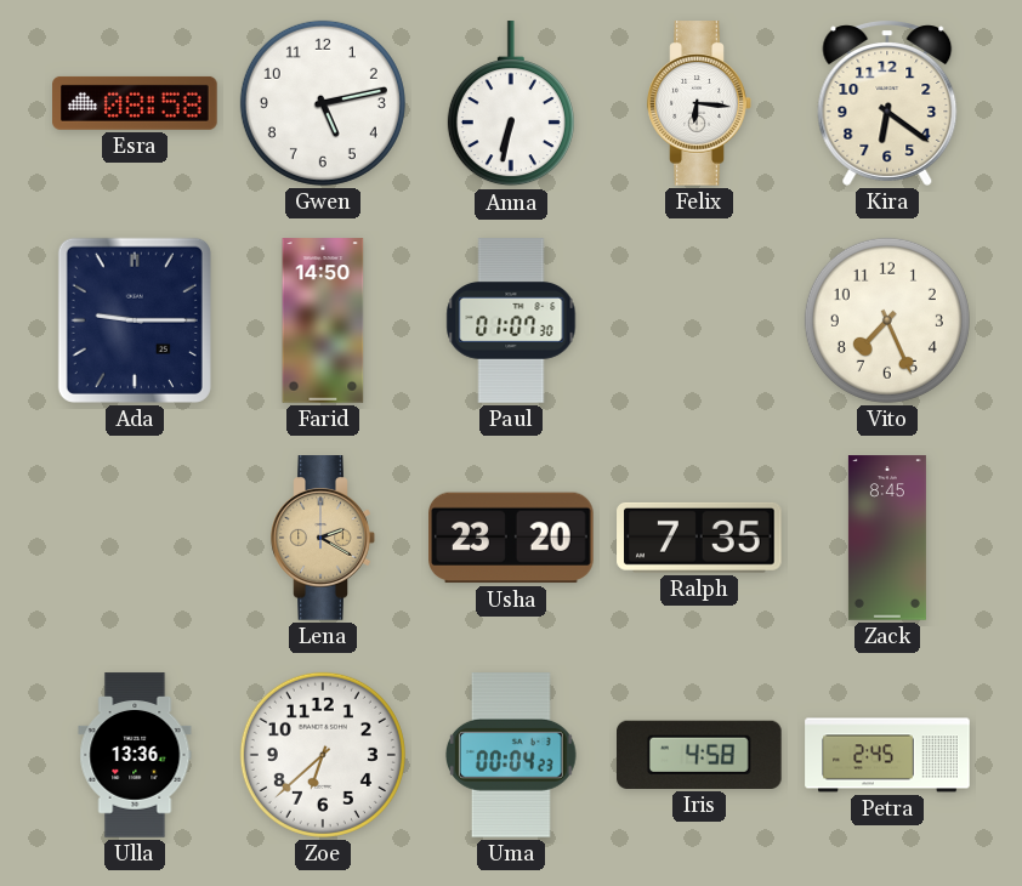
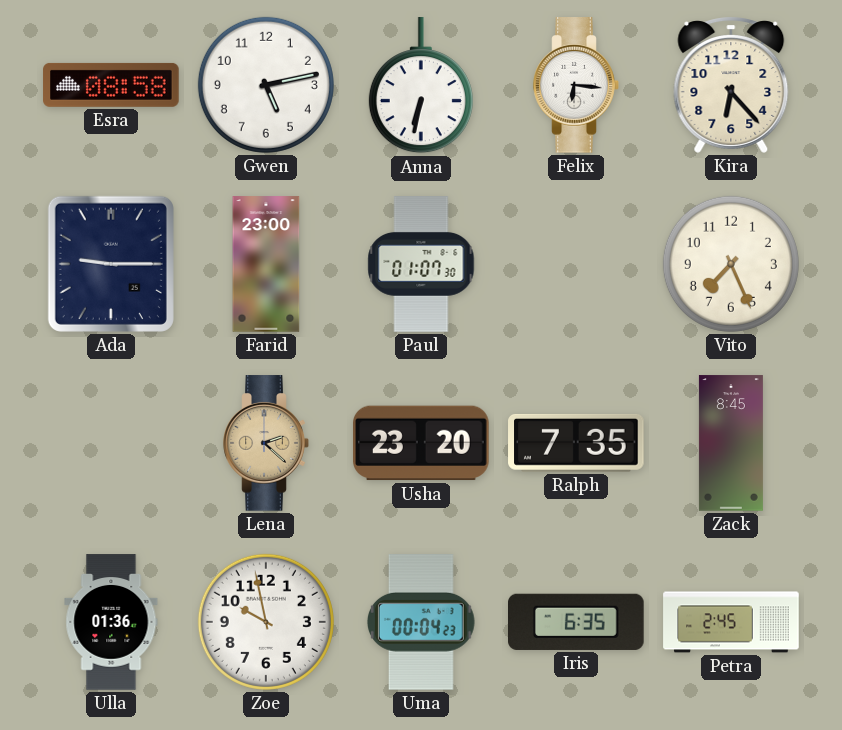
Kira: 6:21 -> 6:23 (731, 85)
Farid: 14:50 -> 23:00 (266, 264)
Lena: 2:20 -> 2:22 (266, 443)
Ulla: 13:36 -> 01:36 (111, 622)
Zoe: 6:38 -> 9:58 (266, 622)
Iris: 4:58 -> 6:35 (576, 622)
